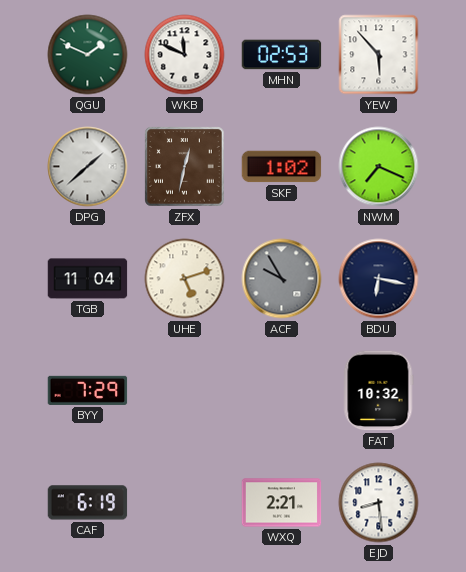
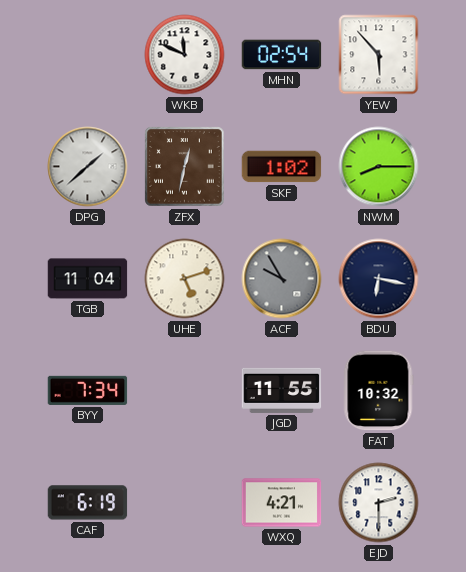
QGU: 1:49 -> none (88, 55)
MHN: 02:53 -> 02:54 (282, 55)
NWM: 7:19 -> 8:15 (379, 167)
BYY: 7:29 -> 7:34 (88, 390)
JGD: none -> 11:55 (282, 390)
WXQ: 2:21 -> 4:21 (282, 503)
EJD: 8:29 -> 2:30 (379, 503)
